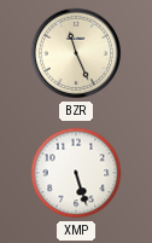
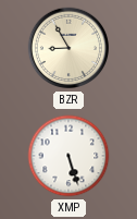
BZR: 11:26 -> 8:55 (68, 48)
